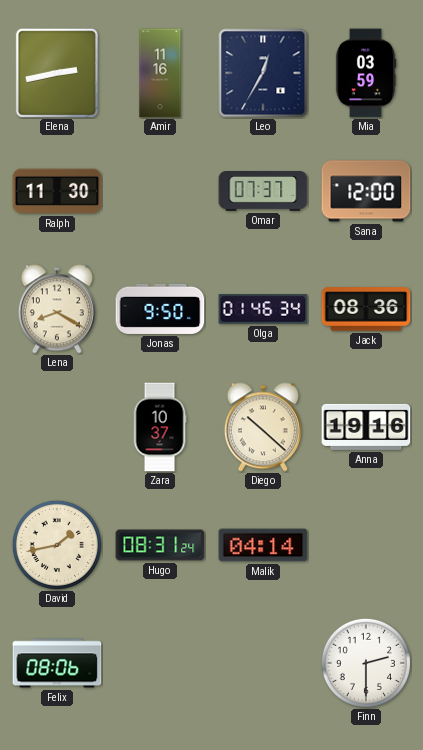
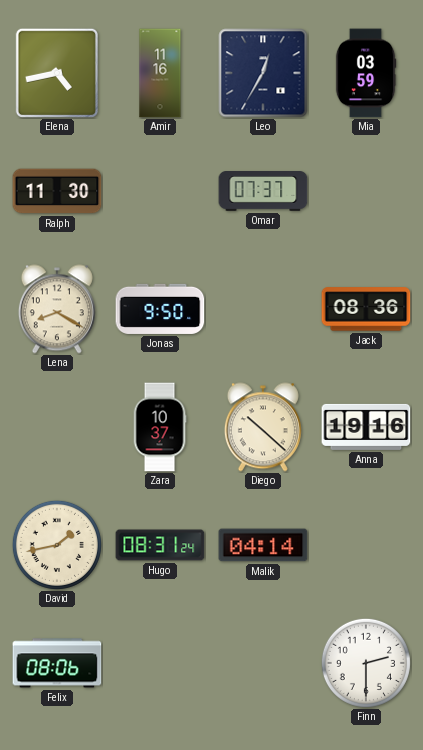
Elena: 2:43 -> 4:43 (56, 72)
Sana: 12:00 -> none (366, 191)
Olga: 01:46 -> none (263, 309)
